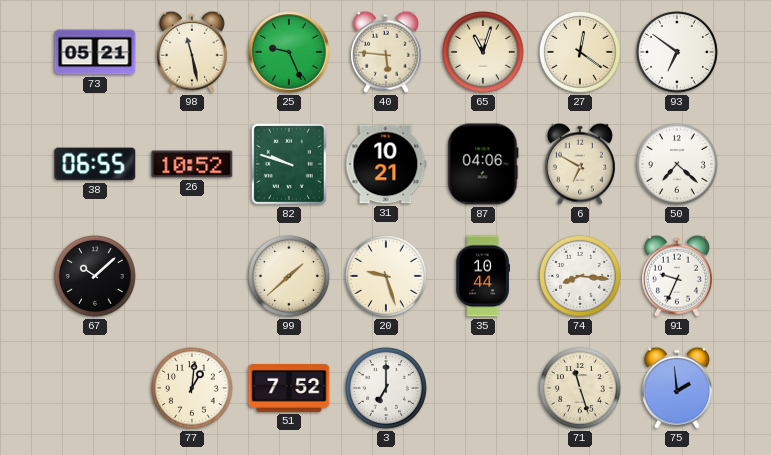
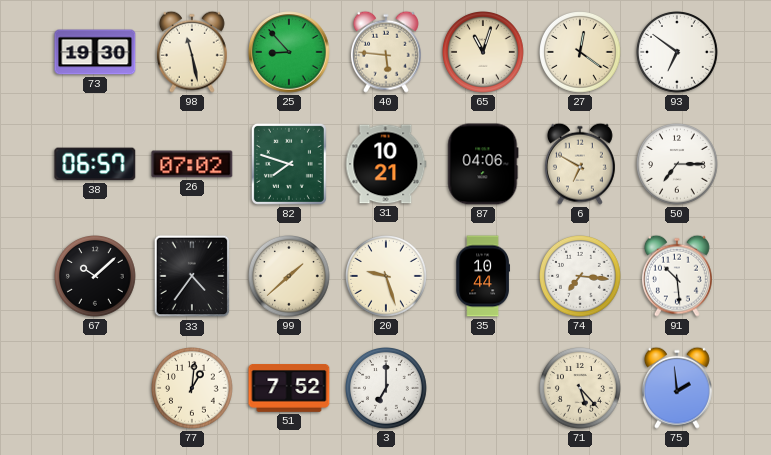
73: 05:21 -> 19:30 (95, 52)
25: 9:26 -> 8:53 (289, 52)
38: 06:55 -> 06:57 (95, 164)
26: 10:52 -> 07:02 (192, 164)
82: 9:48 -> 7:48 (289, 164)
50: 7:22 -> 7:15 (678, 165)
33: none -> 4:36 (192, 276)
74: 8:16 -> 7:16 (581, 277)
91: 9:34 -> 10:29 (677, 276)
71: 11:27 -> 5:23 (581, 389)
